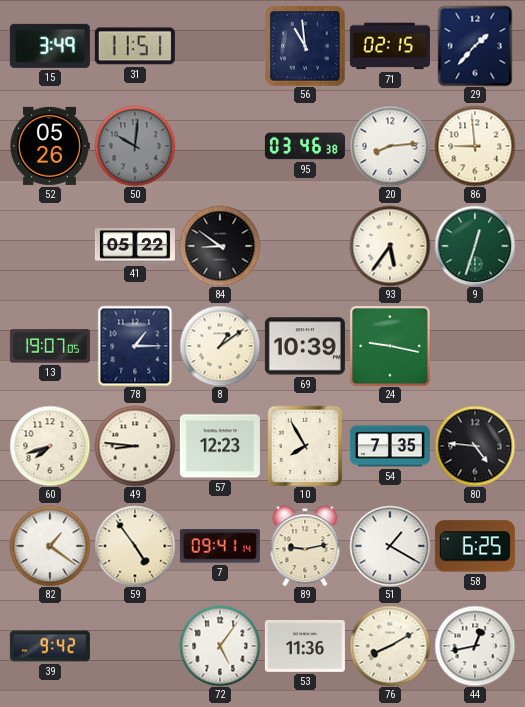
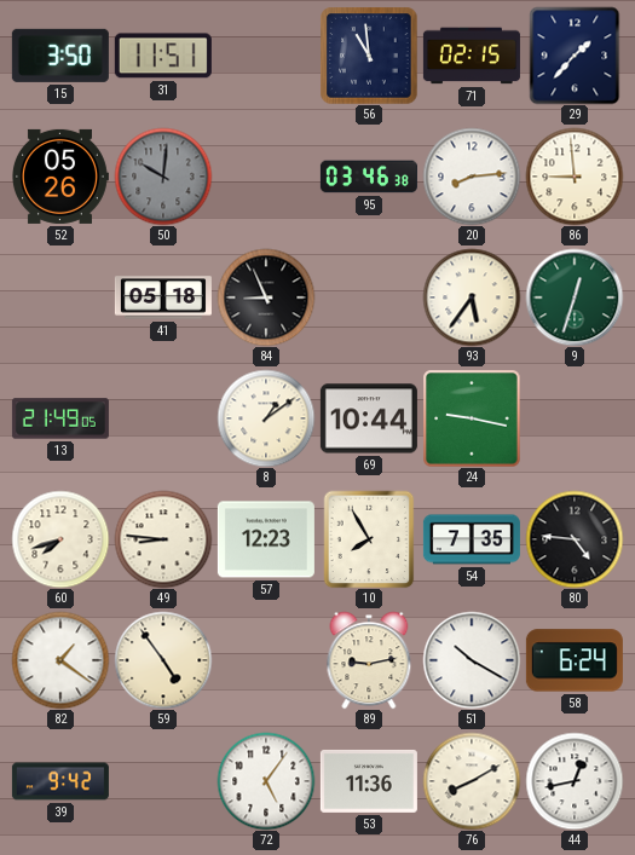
15: 3:49 -> 3:50 (60, 56)
41: 05:22 -> 05:18 (163, 297)
84: 8:51 -> 8:56 (266, 297)
13: 19:07 -> 21:49 (60, 418)
78: 1:15 -> none (135, 346)
69: 10:39 -> 10:44 (369, 418)
7: 09:41 -> none (220, 546)
51: 1:20 -> 10:20 (472, 660)
58: 6:25 -> 6:24 (575, 660)
